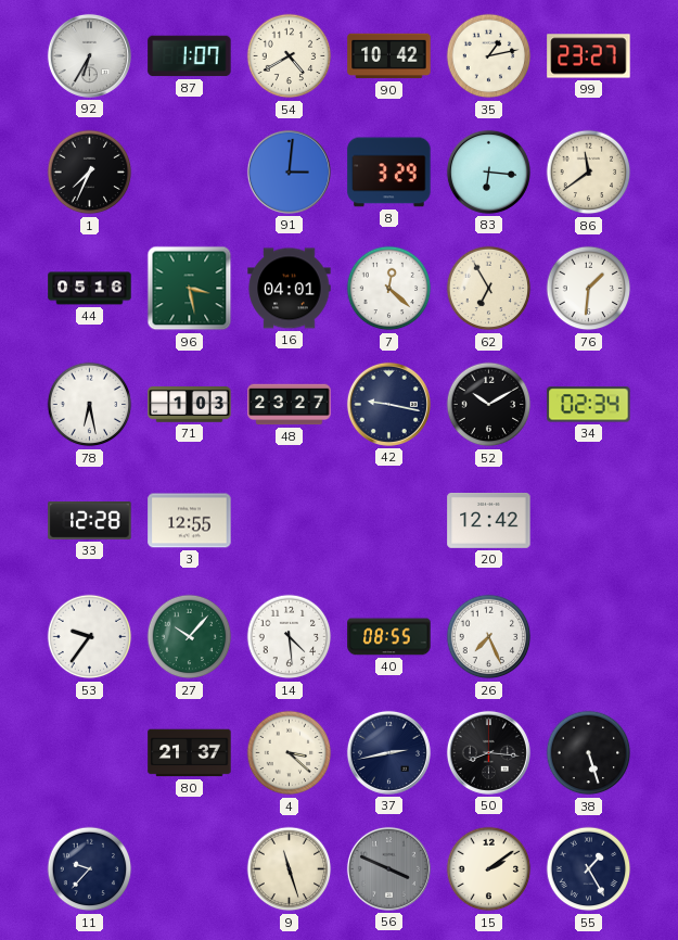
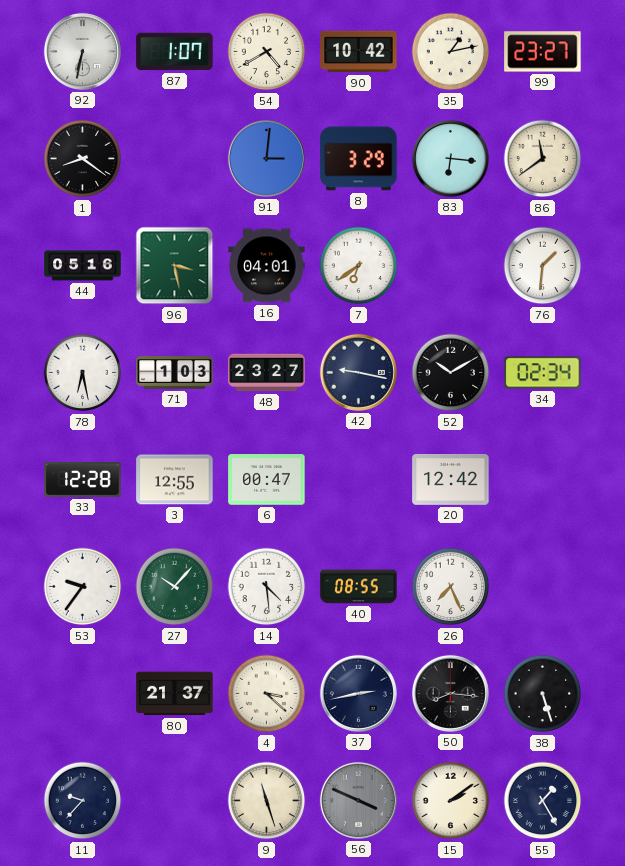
92: 6:35 -> 6:32 (82, 51)
1: 7:34 -> 8:21 (83, 159)
7: 12:22 -> 6:39 (359, 266)
62: 6:55 -> none (489, 289)
6: none -> 00:47 (267, 480)
